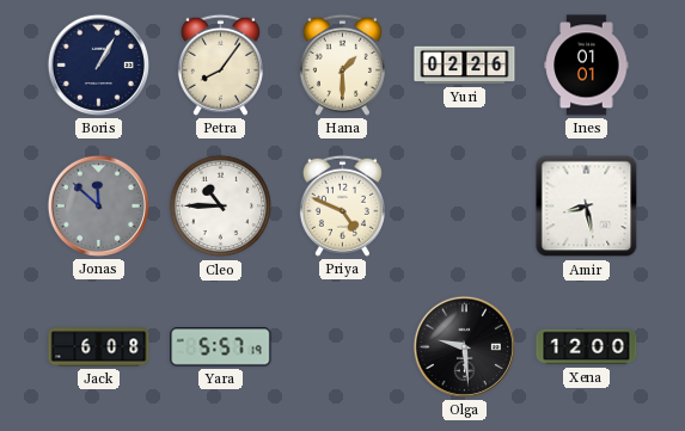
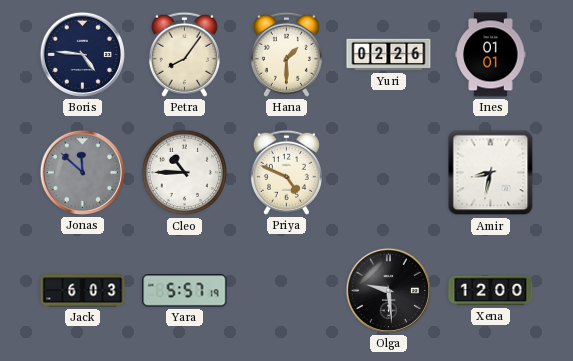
Boris: 1:05 -> 4:46 (82, 54)
Amir: 8:28 -> 8:32 (491, 173)
Jack: 6:08 -> 6:03 (83, 291)
